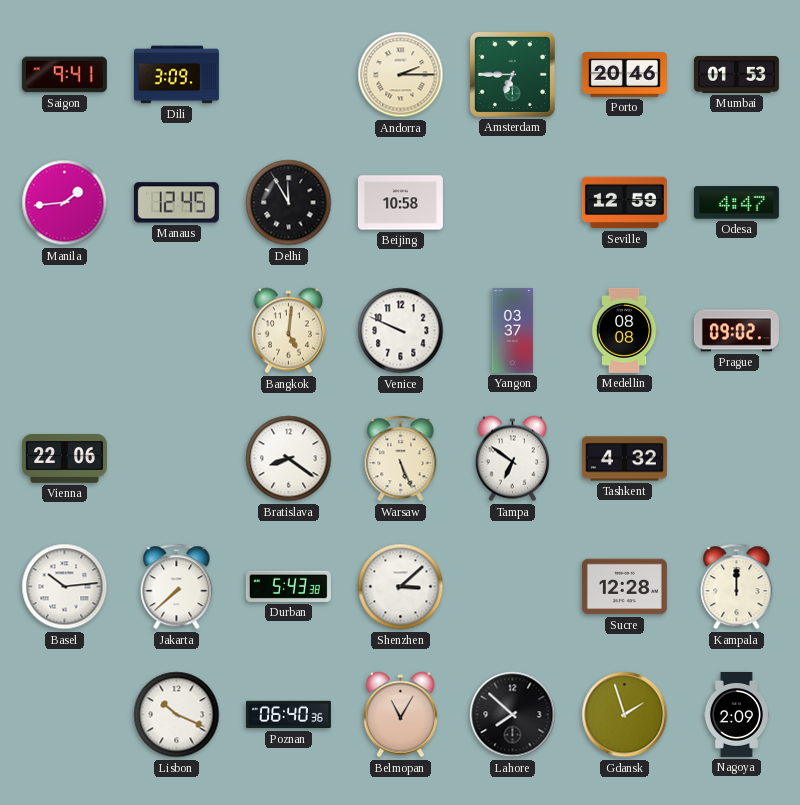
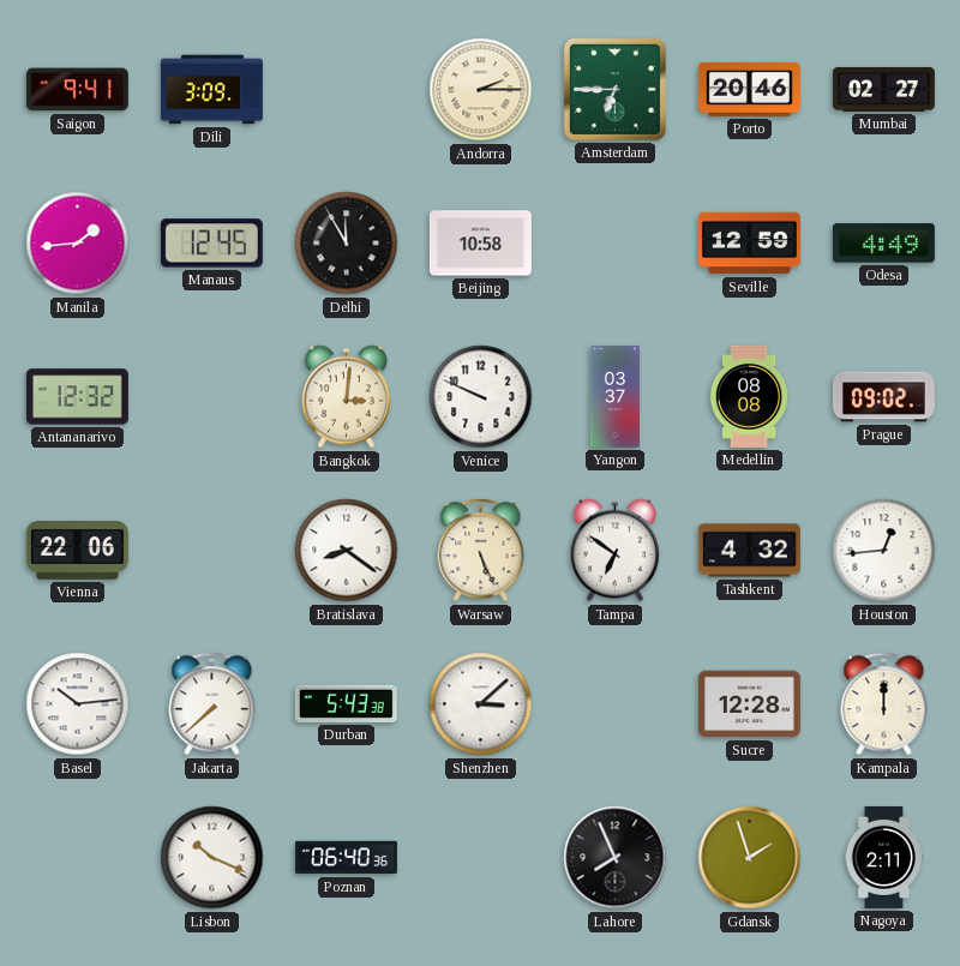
Mumbai: 01:53 -> 02:27 (883, 89)
Odesa: 4:47 -> 4:49 (883, 244)
Antananarivo: none -> 12:32 (77, 397)
Bangkok: 5:01 -> 3:01 (346, 397)
Houston: none -> 12:44 (884, 551)
Belmopan: 11:05 -> none (400, 715)
Lahore: 7:52 -> 7:56 (616, 858)
Nagoya: 2:09 -> 2:11 (883, 857)
